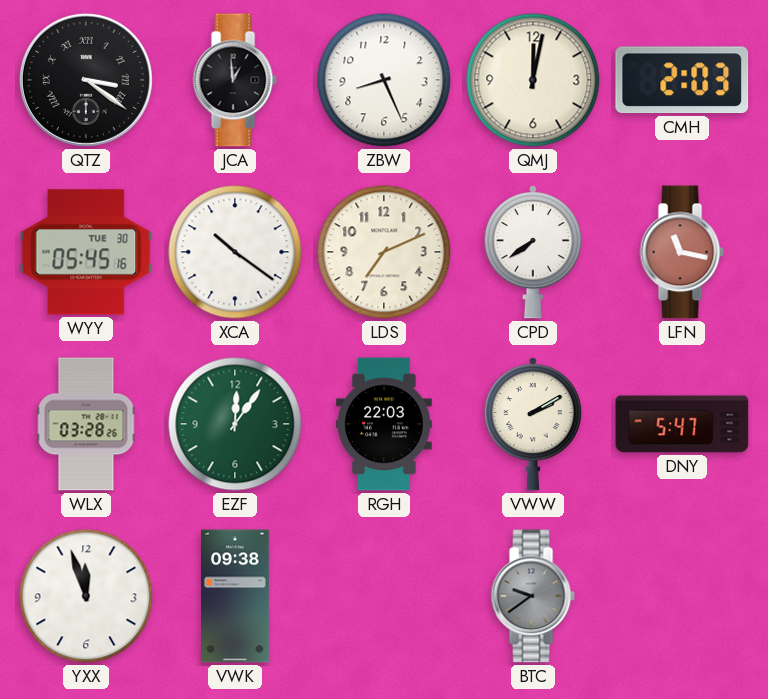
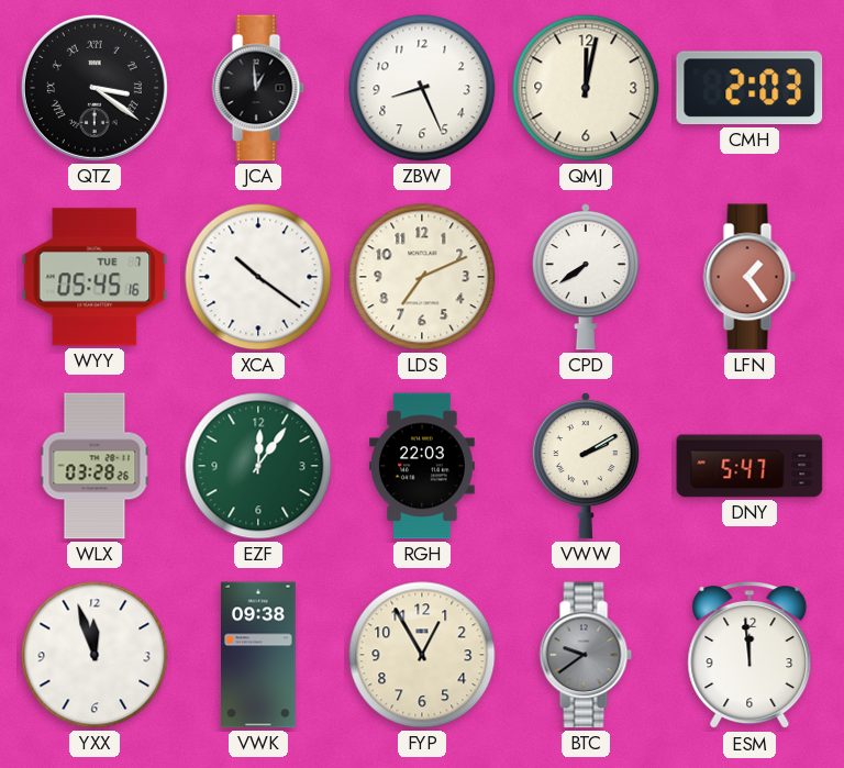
WYY date: TUE 30 -> TUE 7 (95, 277)
LFN: 11:17 -> 1:24 (749, 277)
FYP: none -> 12:55 (422, 655)
ESM: none -> 11:59 (749, 656)
